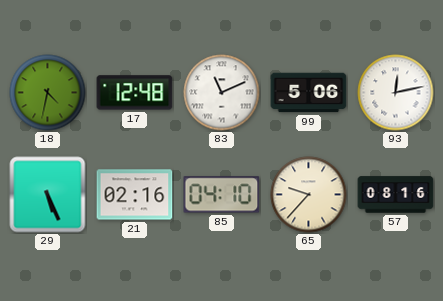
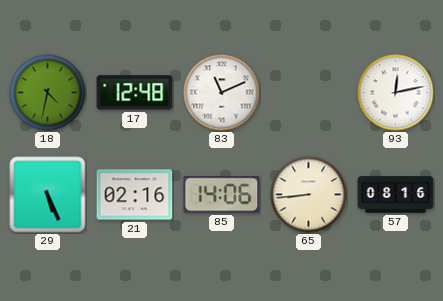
99: 5:06 -> none (309, 93)
85: 04:10 -> 14:06 (222, 195)
65: 9:37 -> 8:44 (309, 195)
